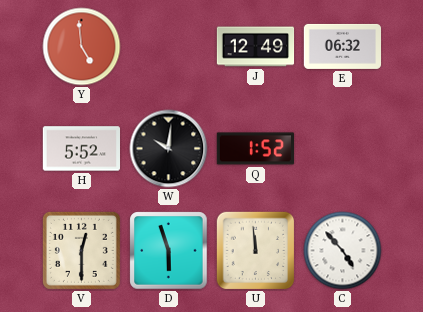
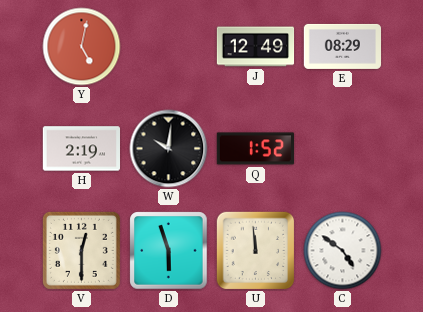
Y: 4:59 -> 5:02 (82, 47)
E: 06:32 -> 08:29 (343, 46)
H: 5:52 -> 2:19 (81, 149)
C: 4:53 -> 4:51 (343, 251)
